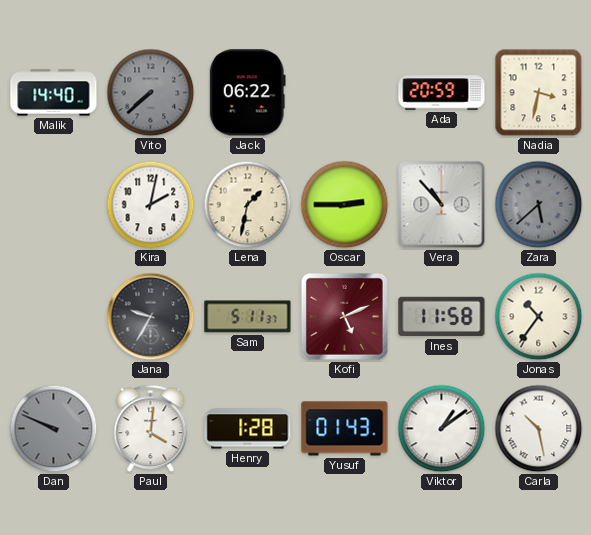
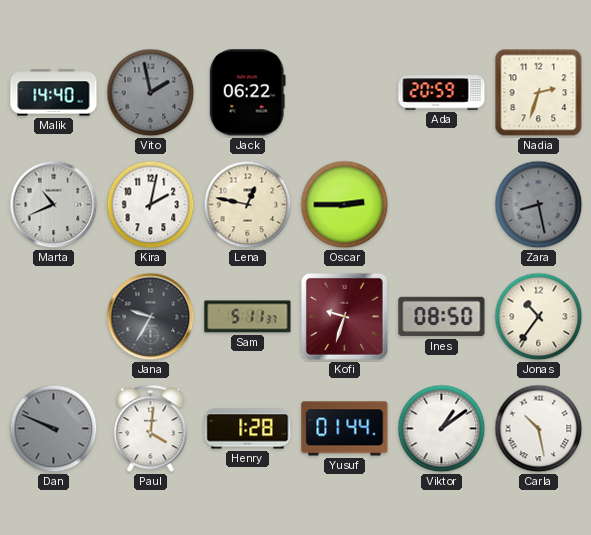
Vito: 7:38 -> 1:58 (151, 93)
Nadia: 3:32 -> 2:33 (539, 93)
Marta: none -> 10:41 (54, 205)
Lena: 1:32 -> 12:47 (248, 205)
Vera: 10:53 -> none (442, 205)
Zara: 5:38 -> 8:28 (539, 205)
Kofi: 5:11 -> 9:33 (344, 316)
Ines: 11:58 -> 08:50 (442, 317)
Yusuf: 01:43 -> 01:44 (345, 429)
